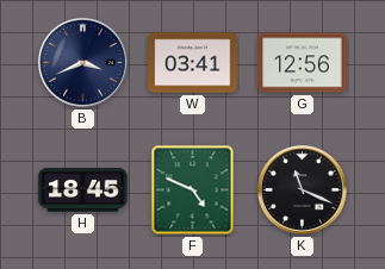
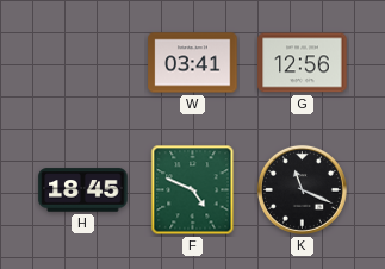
B: 3:41 -> none (82, 62)
